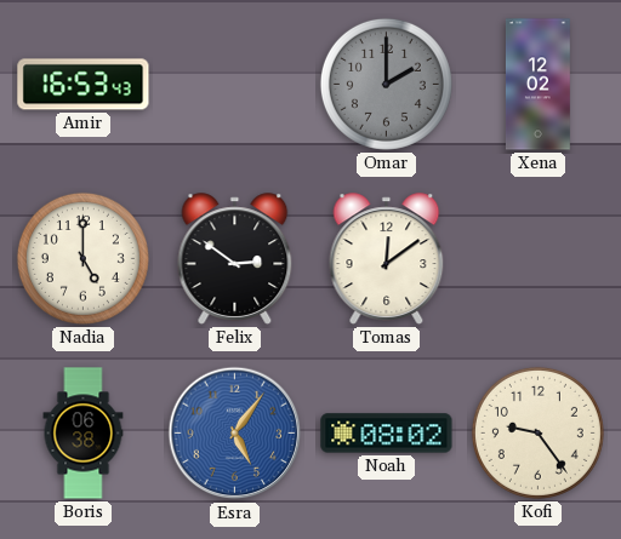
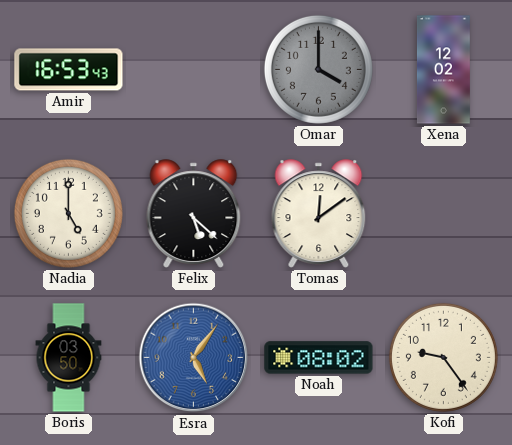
Omar: 2:00 -> 4:00 (318, 69)
Felix: 2:51 -> 5:22 (194, 214)
Boris: 06:38 -> 03:50 (69, 358)
